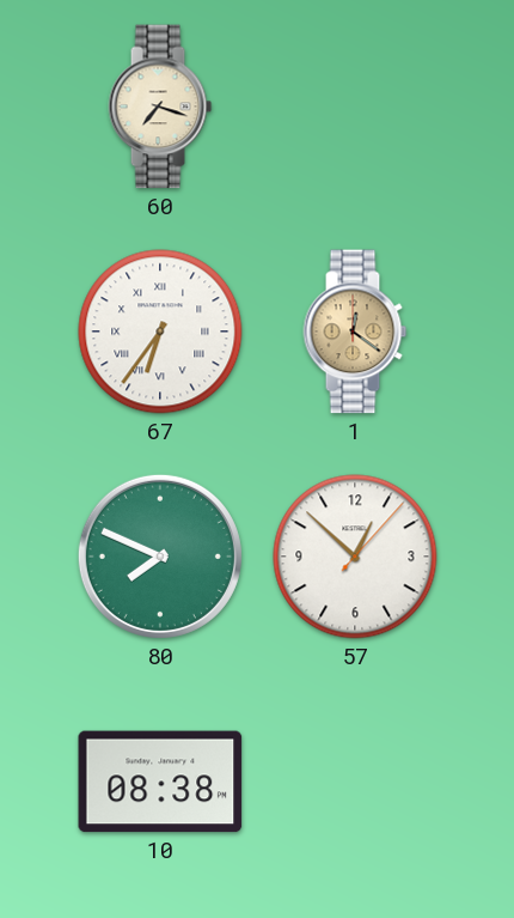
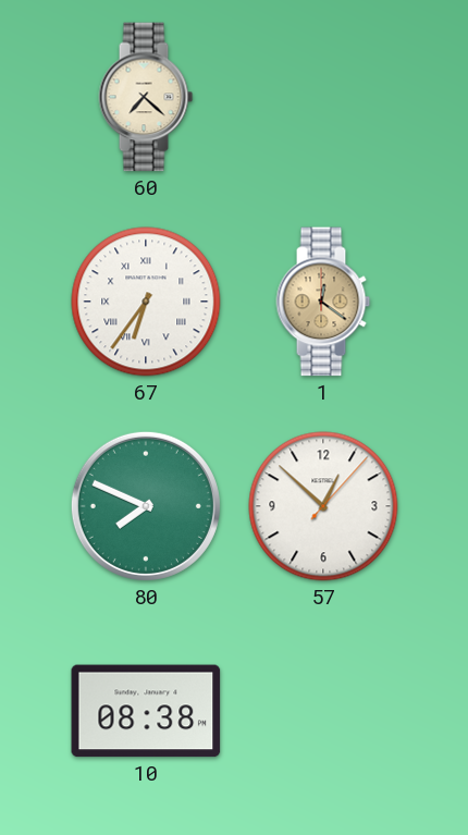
60: 7:18 -> 7:22 (146, 97)
